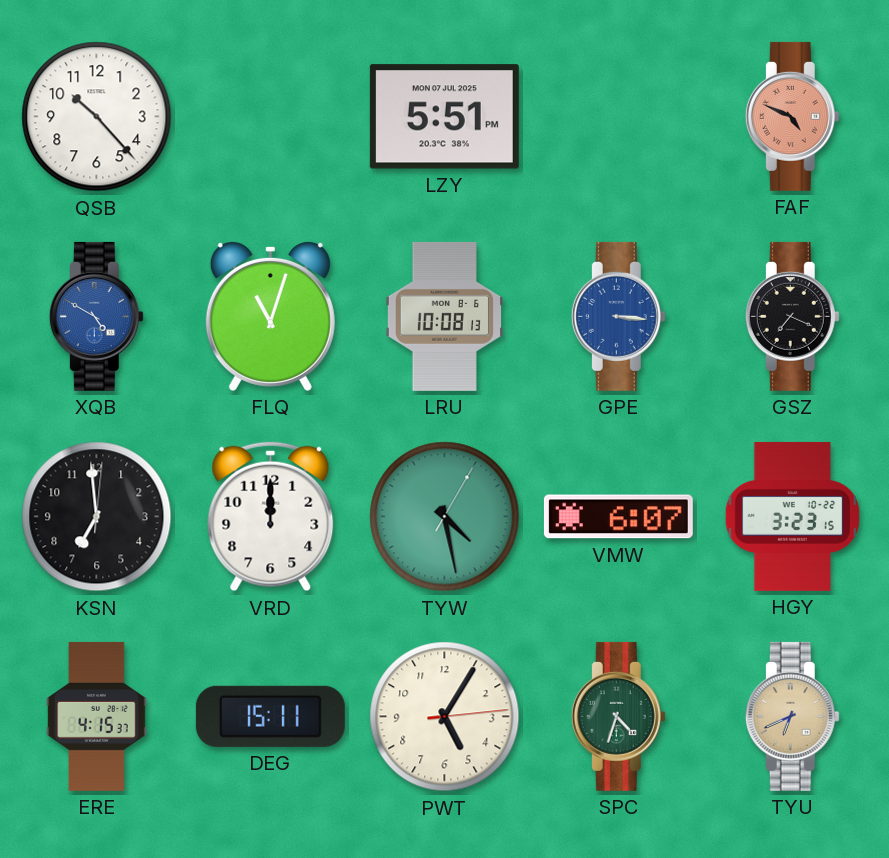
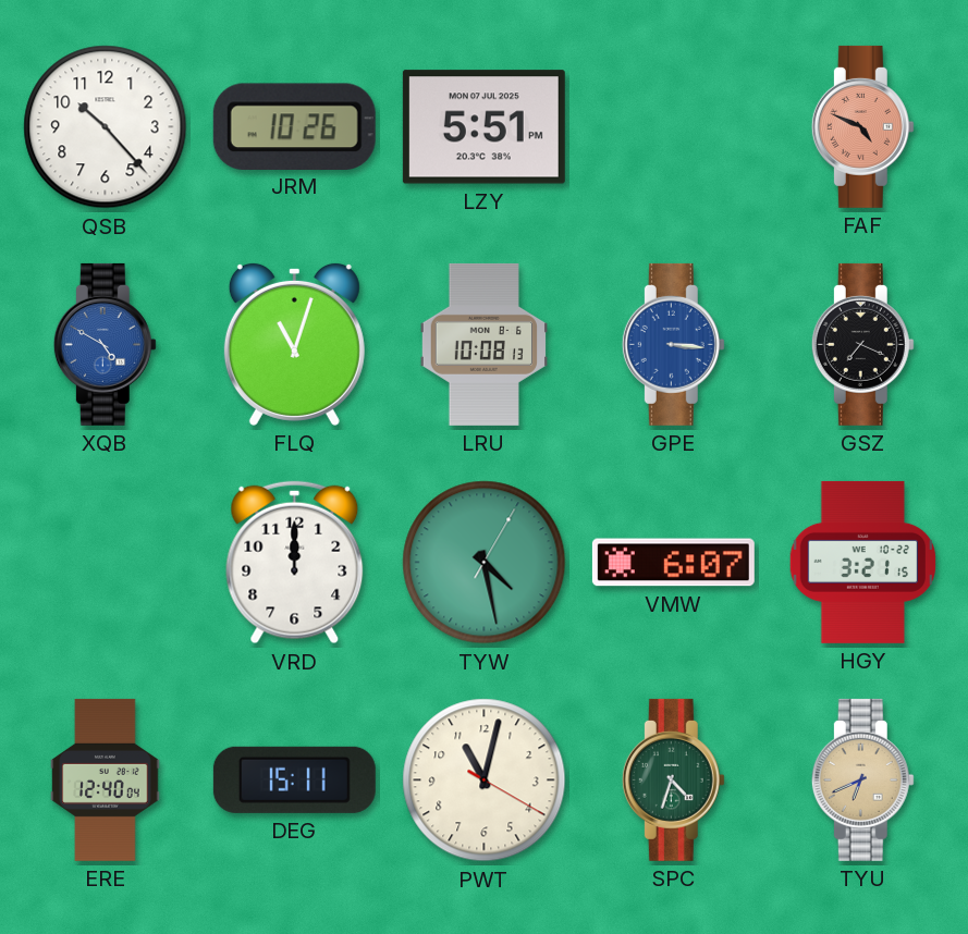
JRM: none -> 10:26 (294, 126)
KSN: 6:59 -> none (97, 517)
HGY: 3:23 -> 3:21 (863, 562)
ERE: 4:15 -> 12:40 (106, 779)
PWT: 5:05 -> 11:02 (485, 781)
